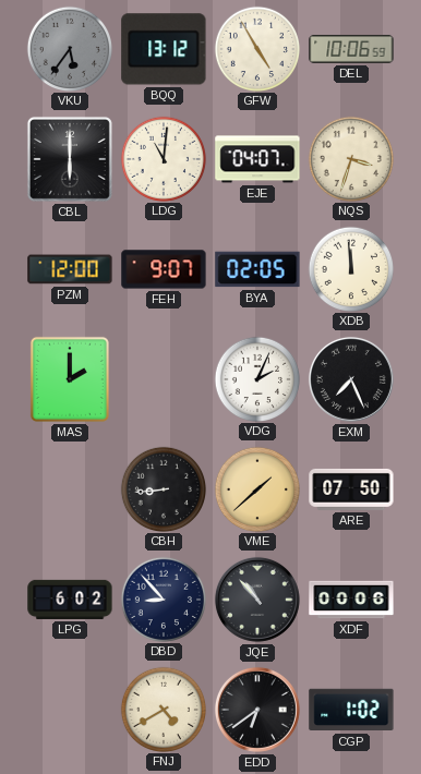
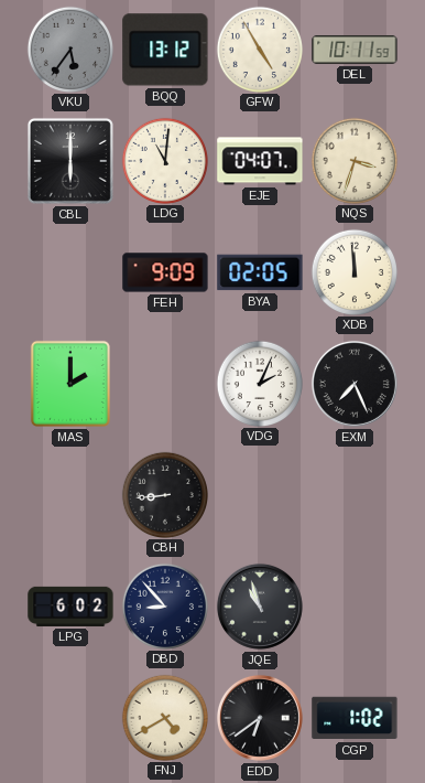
DEL: 10:06 -> 10:11 (355, 50)
PZM: 12:00 -> none (70, 269)
FEH: 9:07 -> 9:09 (165, 272)
VME: 1:38 -> none (256, 488)
ARE: 07:50 -> none (351, 489)
JQE: 10:53 -> 10:57 (260, 607)
XDF: 00:06 -> none (351, 600)
